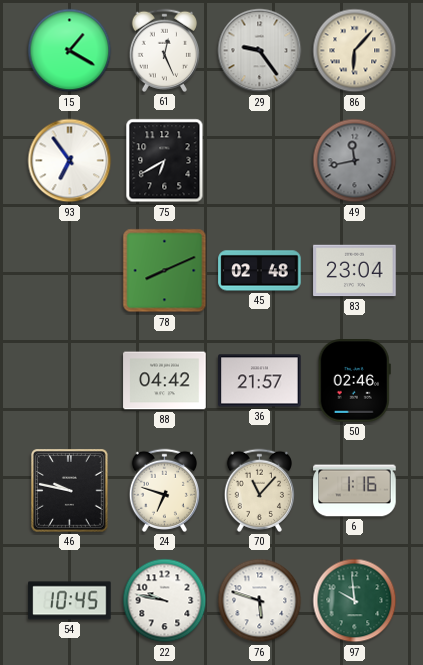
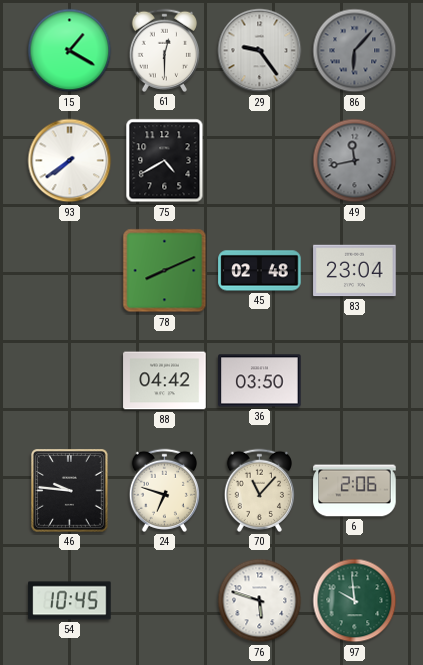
61: 12:26 -> 12:30 (164, 50)
86 dial: cream -> grey (355, 51)
93: 6:54 -> 7:39 (70, 161)
75: 6:40 -> 4:40 (165, 161)
36: 21:57 -> 03:50 (260, 381)
50: 02:46 -> none (354, 381)
46: 9:47 -> 9:46 (70, 491)
6: 1:16 -> 2:06 (355, 491)
22: 9:47 -> none (165, 601)
